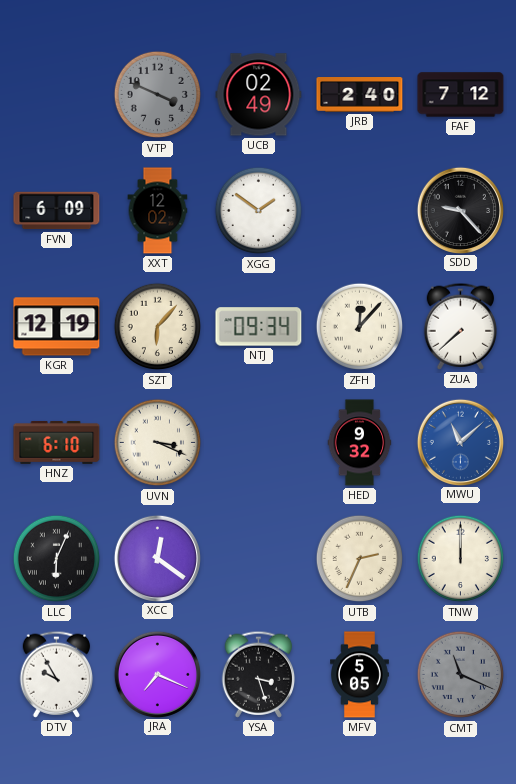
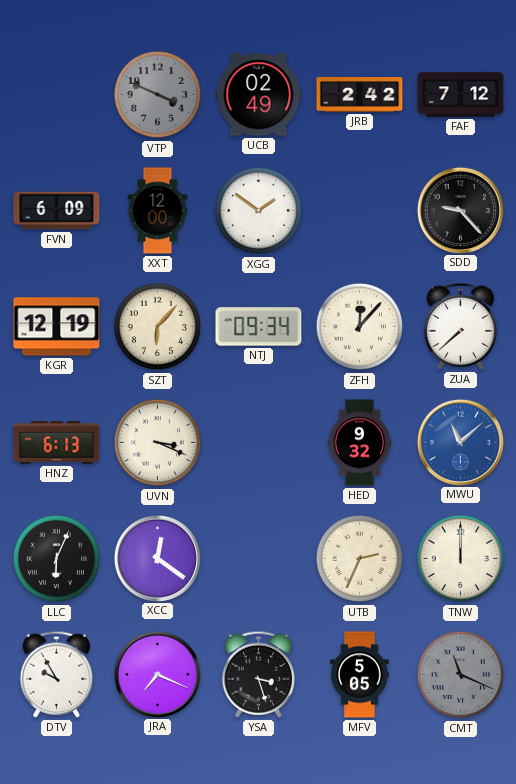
JRB: 2:40 -> 2:42 (360, 95)
XXT: 12:02 -> 12:00 (158, 211)
HNZ: 6:10 -> 6:13 (57, 442)
